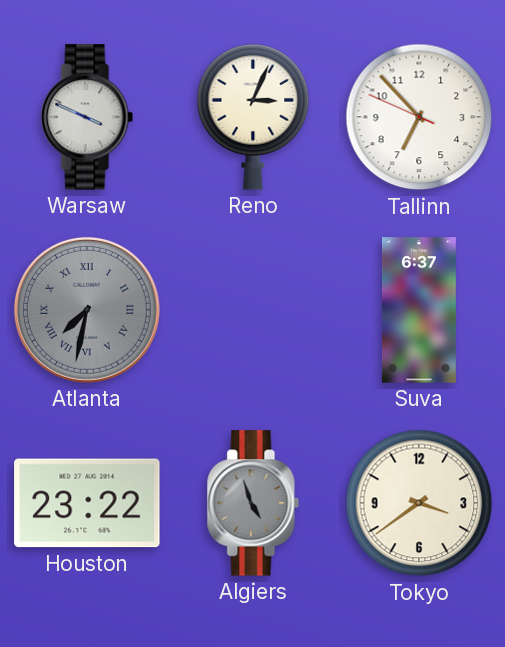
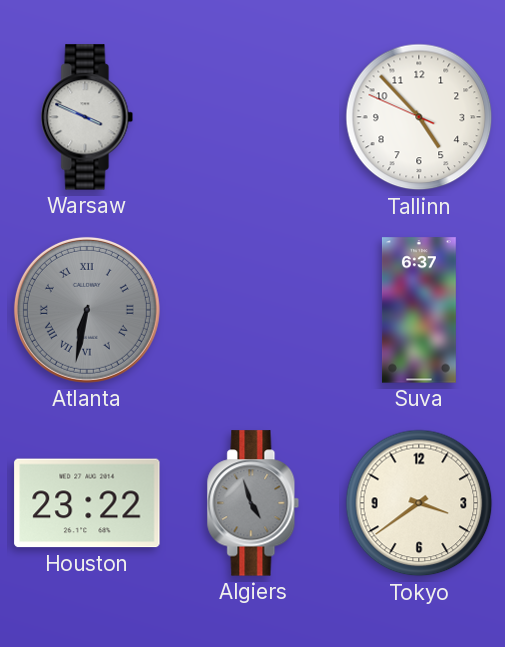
Reno: 3:04 -> none (253, 117)
Tallinn: 6:52 -> 4:52 (419, 117)
Atlanta: 7:32 -> 6:32 (87, 310)
